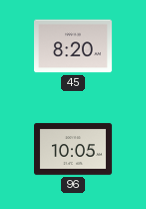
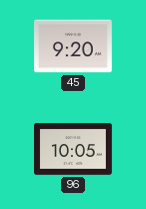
45: 8:20 -> 9:20 (74, 46)
